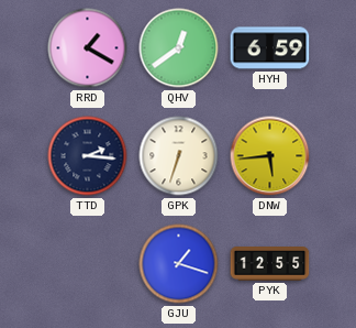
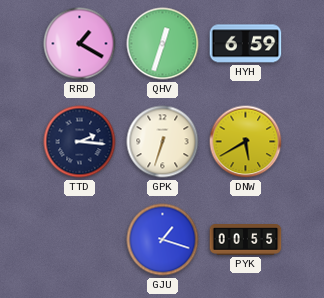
QHV: 12:39 -> 12:33 (163, 44)
DNW: 5:44 -> 5:40 (246, 142)
PYK: 12:55 -> 00:55 (246, 240)
